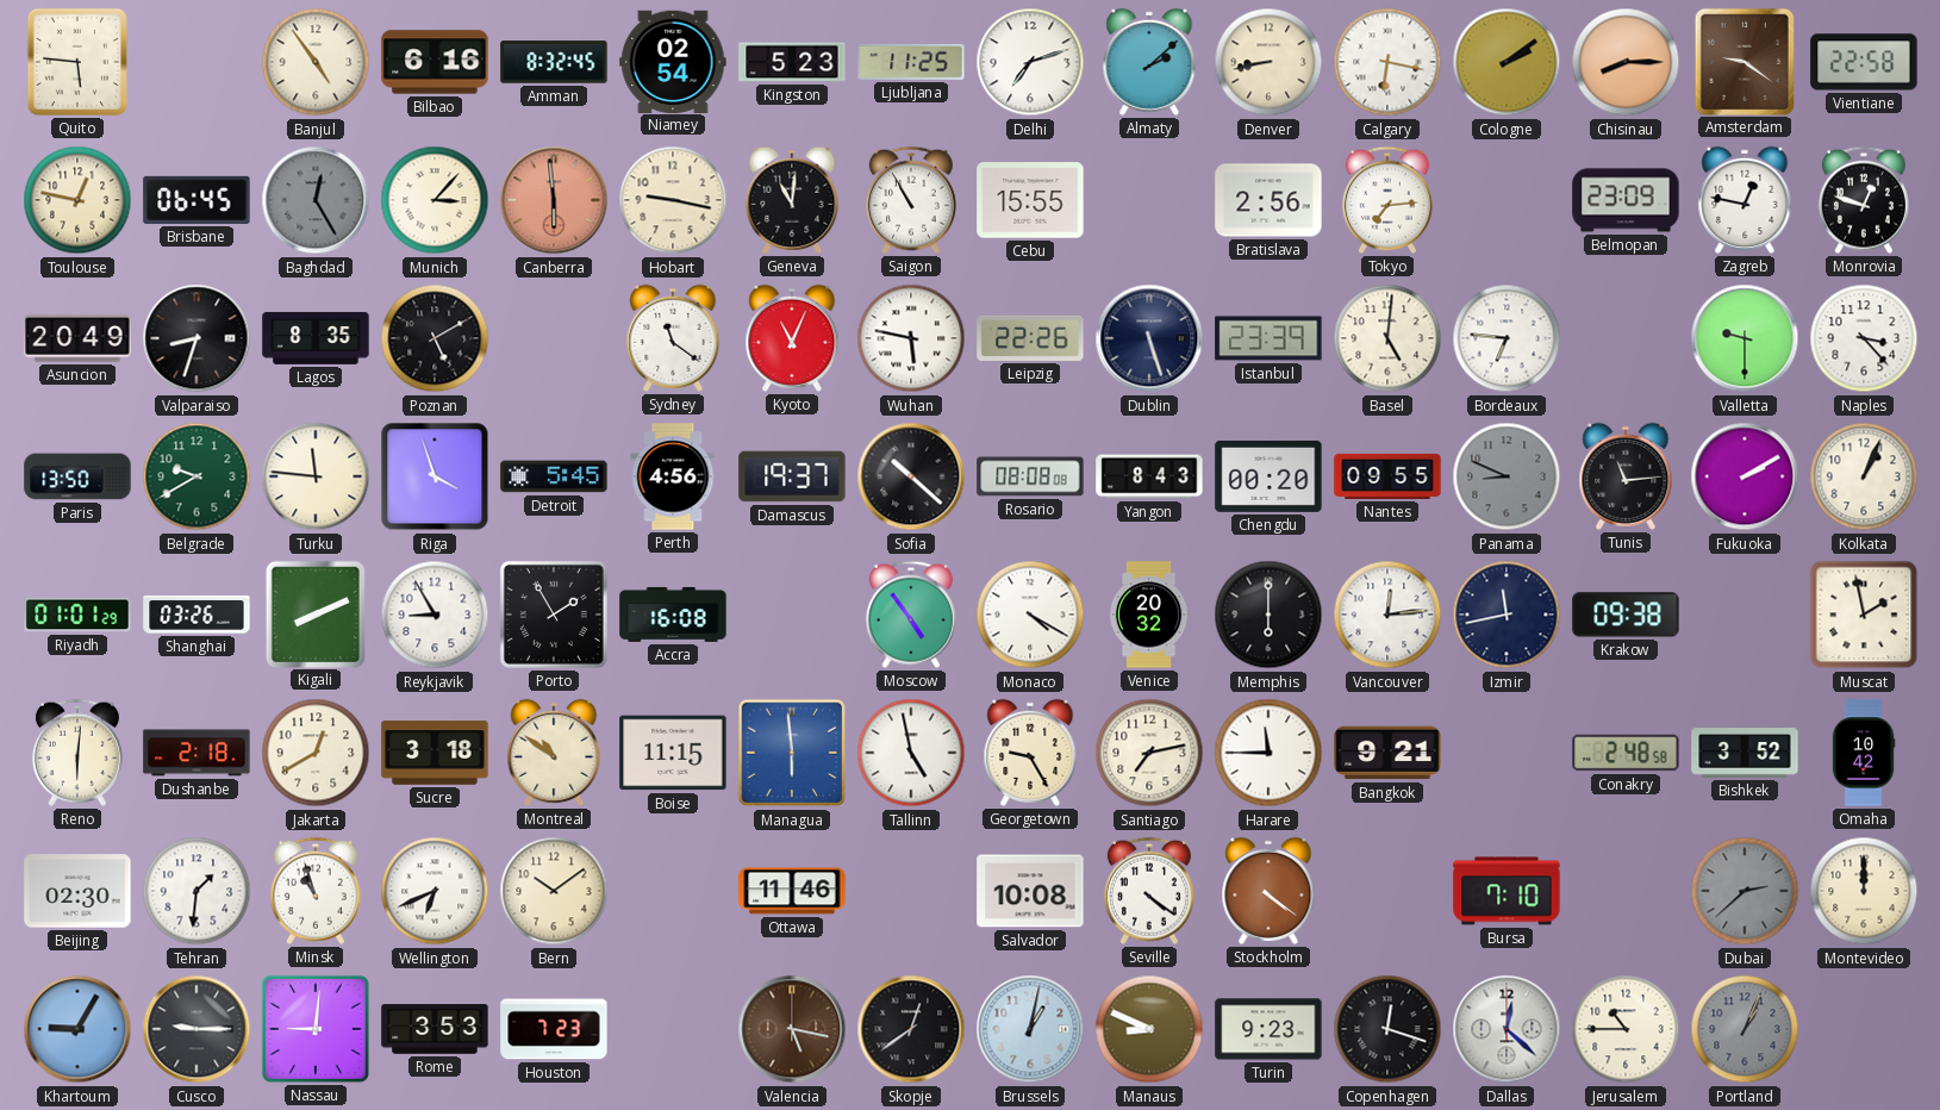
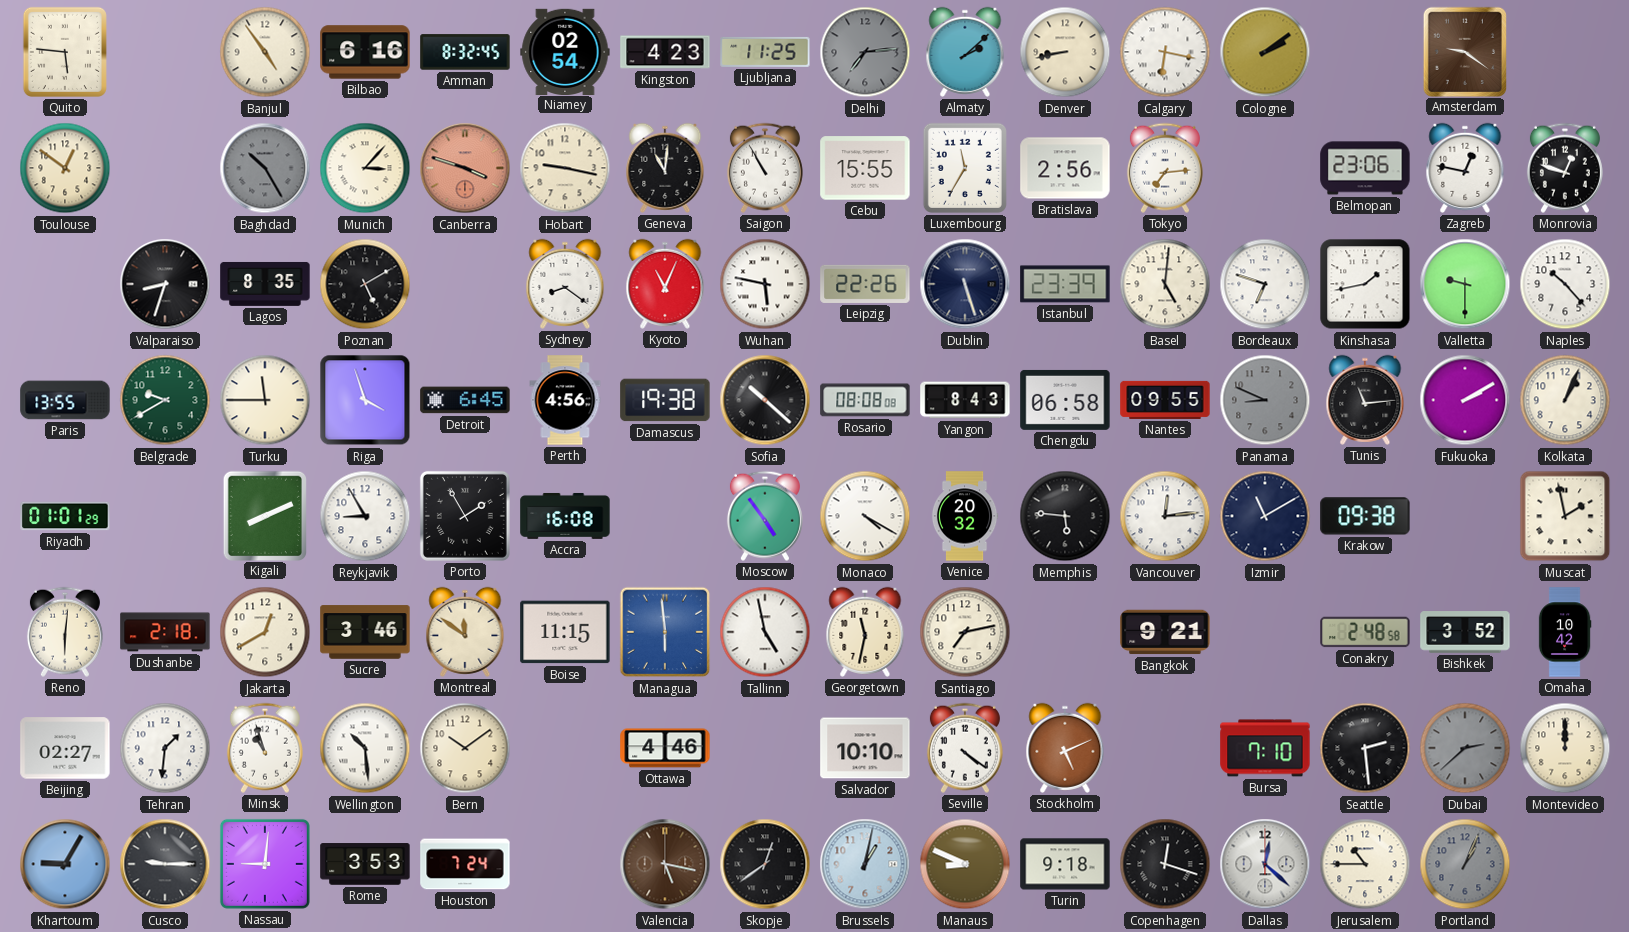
Kingston: 5:23 -> 4:23 (665, 52)
Delhi: 7:12 -> 7:14 (865, 52)
Delhi dial: white -> grey (865, 52)
Chisinau: 8:15 -> none (1626, 62)
Vientiane: 22:58 -> none (1864, 62)
Toulouse: 12:47 -> 12:51 (65, 168)
Brisbane: 06:45 -> none (197, 200)
Baghdad: 12:25 -> 10:25 (265, 168)
Canberra: 5:59 -> 3:48 (465, 168)
Luxembourg: none -> 11:35 (965, 168)
Belmopan: 23:09 -> 23:06 (1365, 168)
Asuncion: 20:49 -> none (77, 338)
Sydney: 11:21 -> 8:21 (565, 284)
Bordeaux: 6:46 -> 6:48 (1265, 284)
Kinshasa: none -> 1:43 (1365, 284)
Naples: 3:23 -> 10:23 (1565, 284)
Paris: 13:50 -> 13:55 (65, 400)
Turku: 11:46 -> 11:45 (265, 400)
Detroit: 5:45 -> 6:45 (465, 400)
Damascus: 19:37 -> 19:38 (665, 400)
Chengdu: 00:20 -> 06:58 (1065, 400)
Shanghai: 03:26 -> none (197, 615)
Memphis: 6:00 -> 5:46 (1065, 516)
Izmir: 11:43 -> 11:10 (1265, 516)
Sucre: 3:18 -> 3:46 (365, 632)
Montreal: 10:51 -> 11:51 (465, 632)
Georgetown: 9:25 -> 11:32 (865, 632)
Harare: 11:45 -> none (1268, 753)
Beijing: 02:30 -> 02:27 (65, 748)
Wellington: 6:41 -> 10:29 (365, 748)
Ottawa: 11:46 -> 4:46 (665, 748)
Salvador: 10:08 -> 10:10 (865, 748)
Stockholm: 4:21 -> 5:11 (1065, 748)
Seattle: none -> 2:29 (1365, 748)
Houston: 7:23 -> 7:24 (465, 864)
Turin: 9:23 -> 9:18 (1065, 864)
